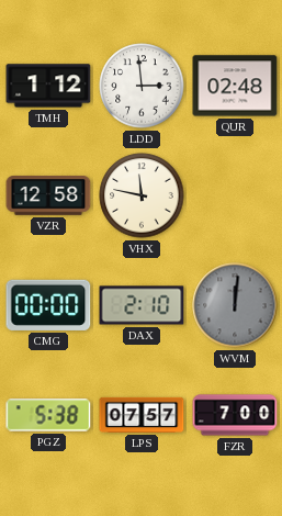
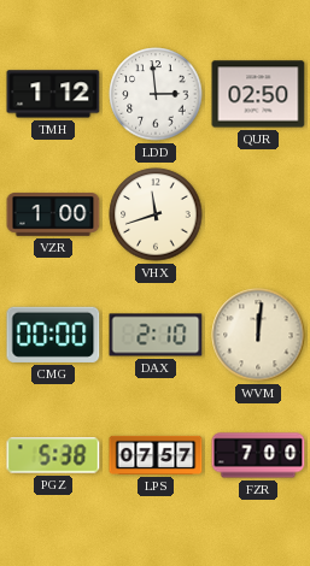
QUR: 02:48 -> 02:50 (258, 94)
VZR: 12:58 -> 1:00 (53, 214)
VHX: 11:47 -> 11:42 (156, 214)
WVM dial: grey -> cream (258, 335)
